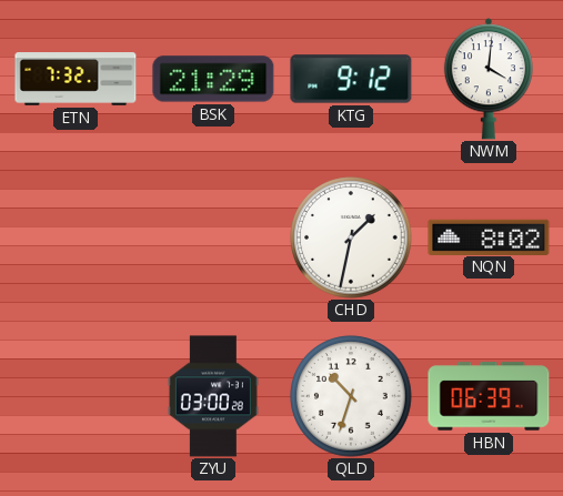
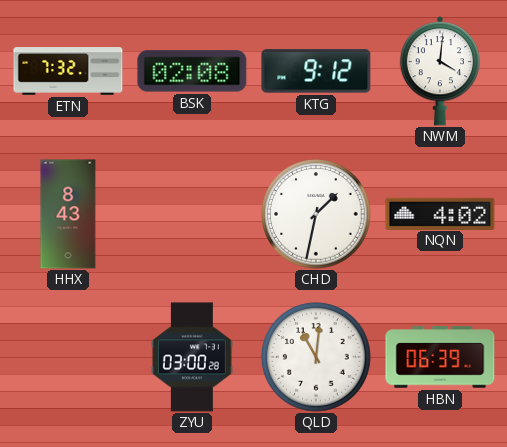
BSK: 21:29 -> 02:08 (192, 71)
HHX: none -> 8:43 (68, 214)
NQN: 8:02 -> 4:02 (440, 213)
QLD: 10:33 -> 11:01 (316, 357)
